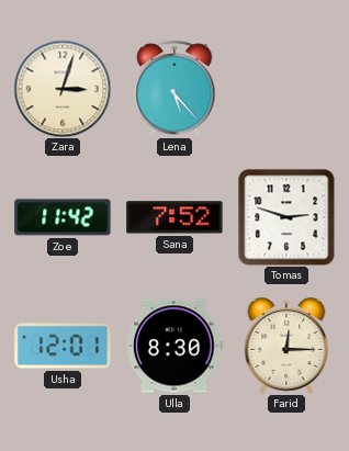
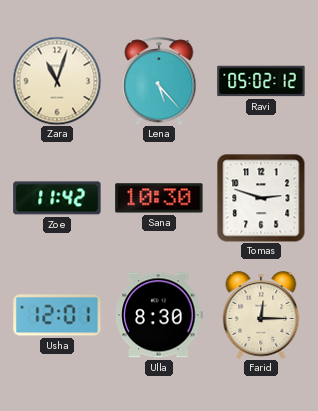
Zara: 3:03 -> 11:03 (57, 81)
Ravi: none -> 05:02 (261, 81)
Sana: 7:52 -> 10:30 (159, 198)
